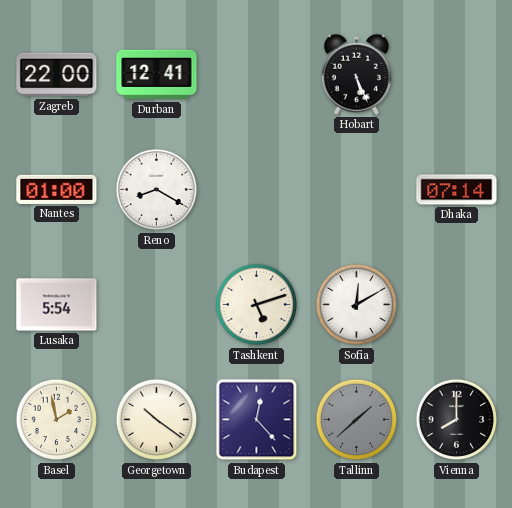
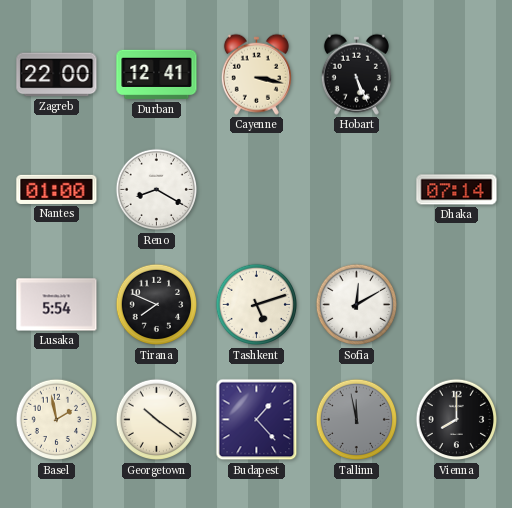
Cayenne: none -> 3:17 (256, 74)
Tirana: none -> 7:49 (157, 305)
Budapest: 12:23 -> 1:23 (257, 420)
Tallinn: 1:38 -> 11:58 (357, 420)
